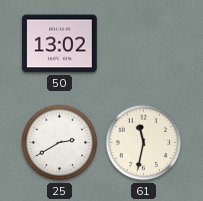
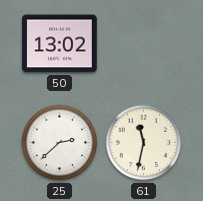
25: 2:40 -> 2:38 (60, 143)
